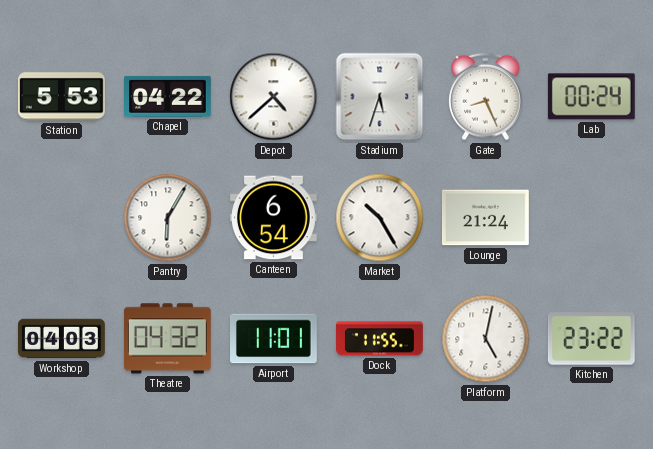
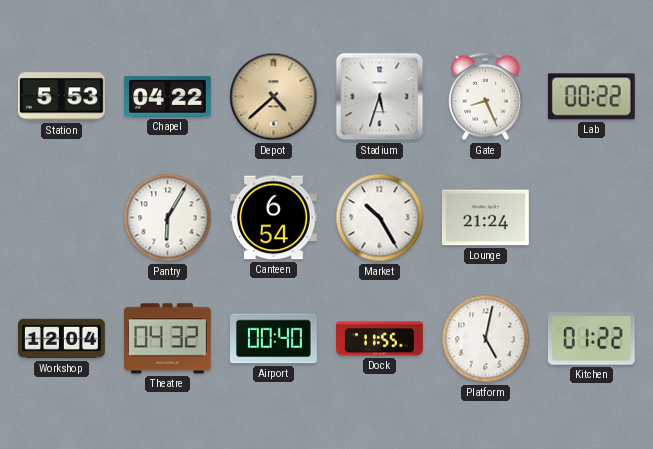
Depot dial: white -> champagne (274, 97)
Lab: 00:24 -> 00:22 (591, 97)
Workshop: 04:03 -> 12:04 (62, 339)
Airport: 11:01 -> 00:40 (274, 339)
Kitchen: 23:22 -> 01:22 (591, 339)
